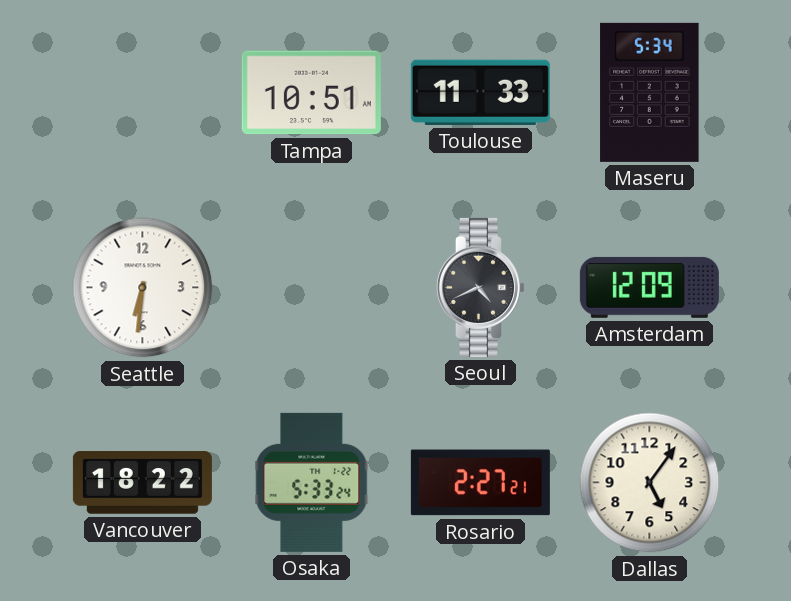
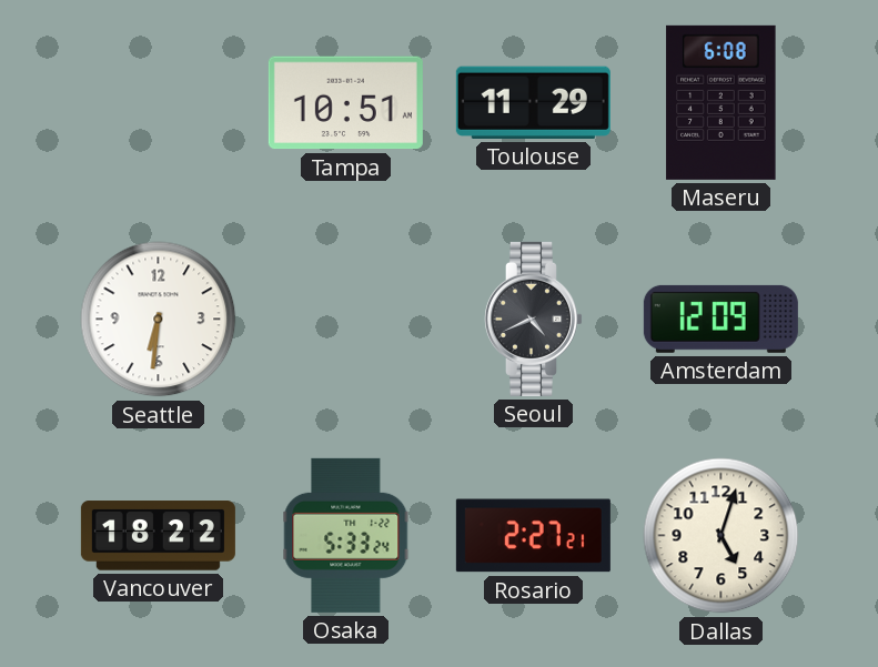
Toulouse: 11:33 -> 11:29 (533, 102)
Maseru: 5:34 -> 6:08 (721, 102)
Dallas: 5:06 -> 5:03 (721, 536)
